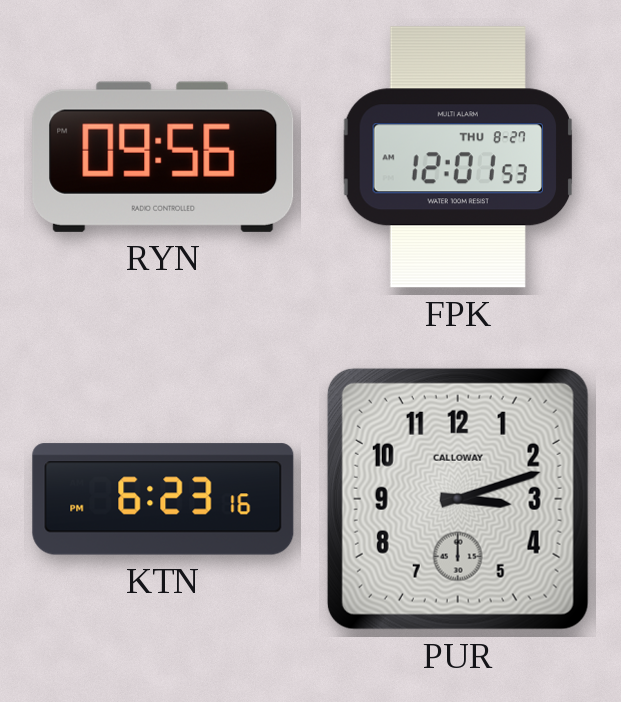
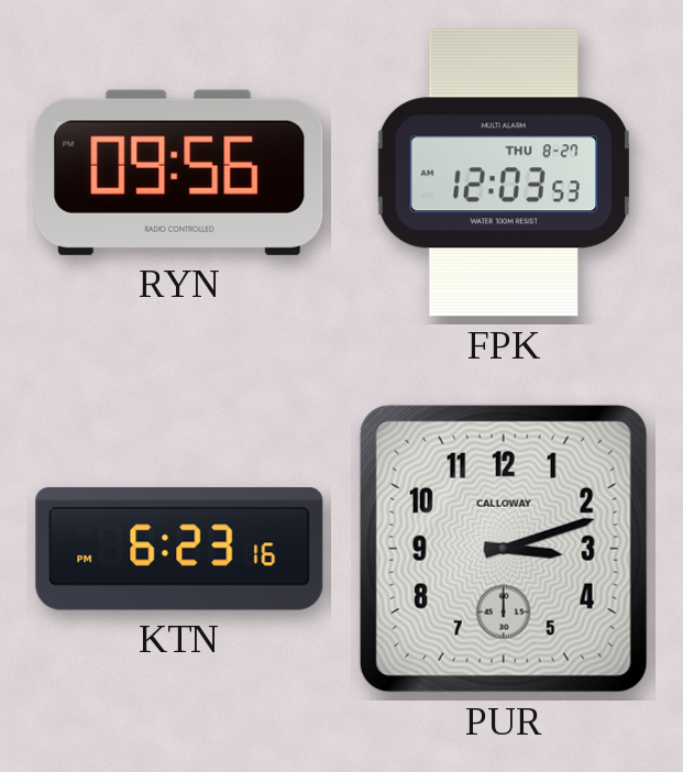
FPK: 12:01 -> 12:03 (503, 173)
